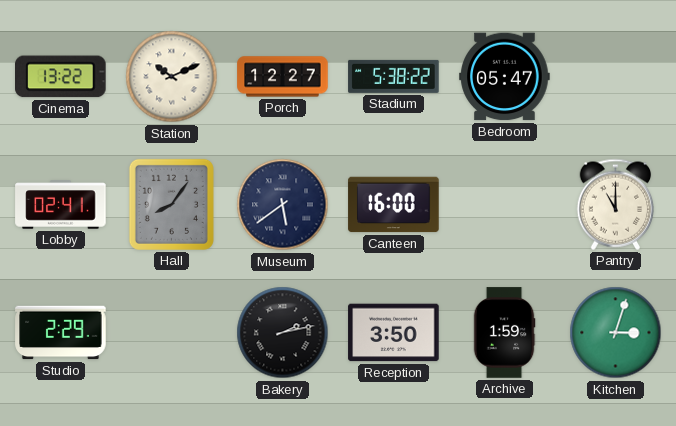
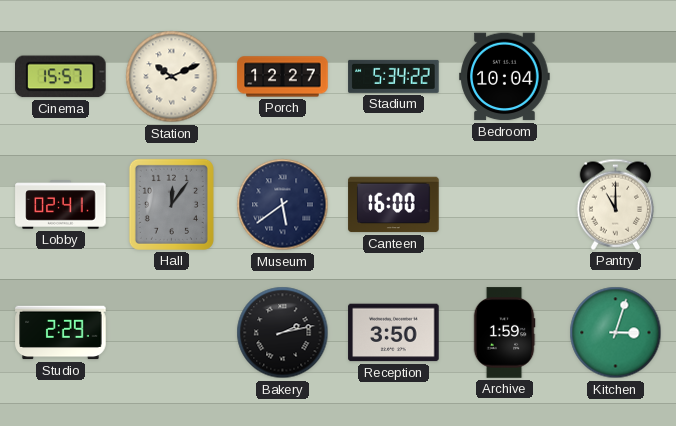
Cinema: 13:22 -> 15:57 (61, 77)
Stadium: 5:38 -> 5:34 (394, 76)
Bedroom: 05:47 -> 10:04 (505, 77)
Hall: 8:06 -> 12:06 (171, 204)
